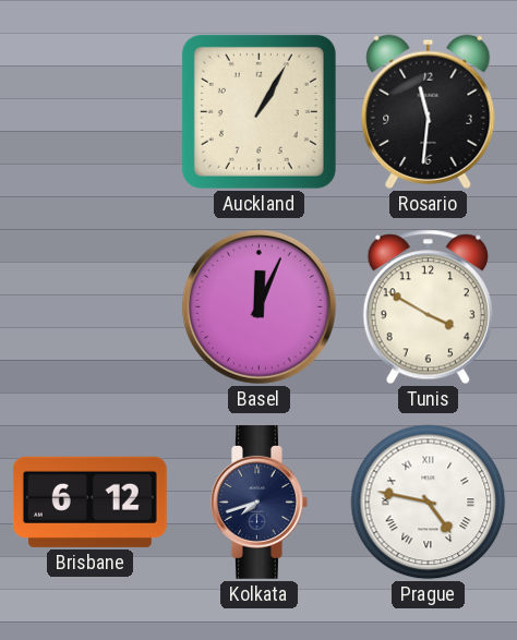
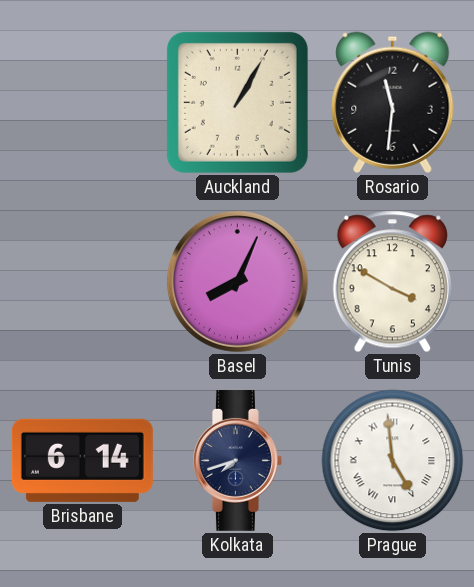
Basel: 12:04 -> 8:04 (237, 281)
Brisbane: 6:12 -> 6:14 (82, 460)
Prague: 4:47 -> 4:59 (393, 461)
